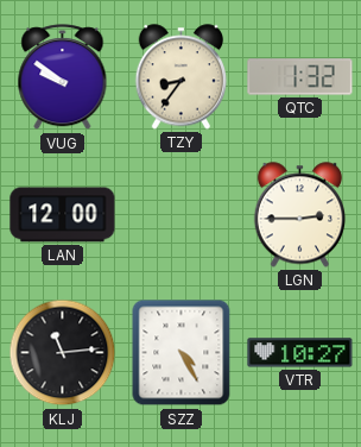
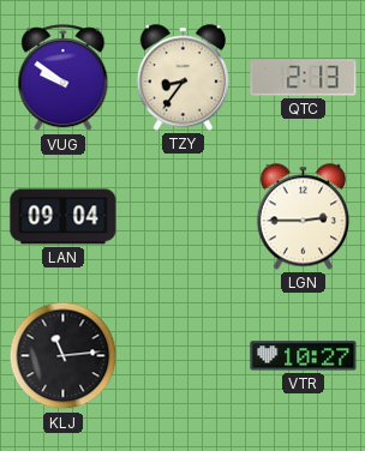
QTC: 1:32 -> 2:13 (304, 78)
LAN: 12:00 -> 09:04 (64, 217)
SZZ: 4:25 -> none (182, 353)
